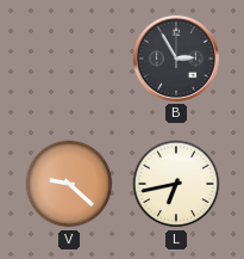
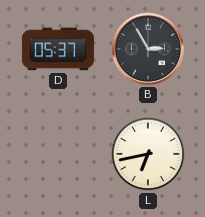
D: none -> 05:37 (58, 49)
V: 9:22 -> none (69, 184)
